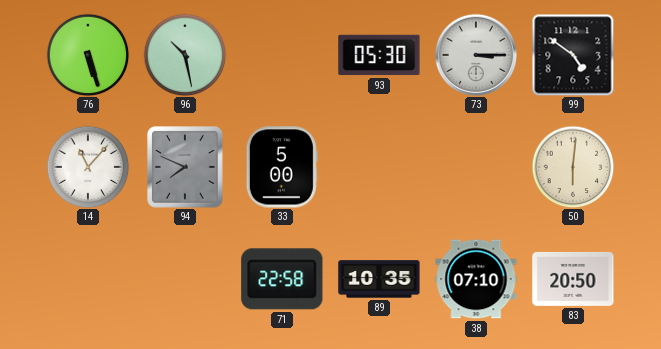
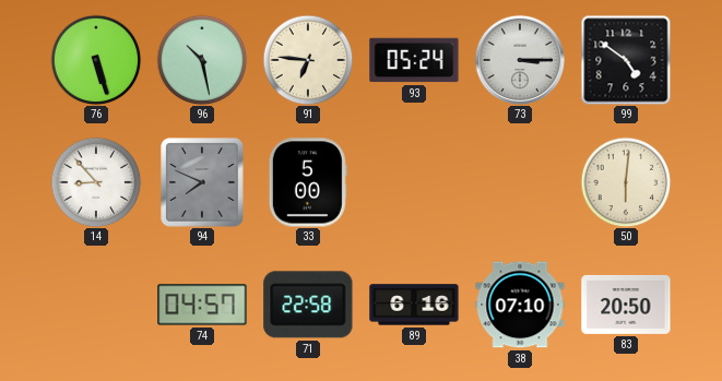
91: none -> 6:46 (308, 60)
93: 05:30 -> 05:24 (414, 60)
14: 11:07 -> 8:53 (96, 182)
74: none -> 04:57 (202, 305)
89: 10:35 -> 6:16 (414, 305)
